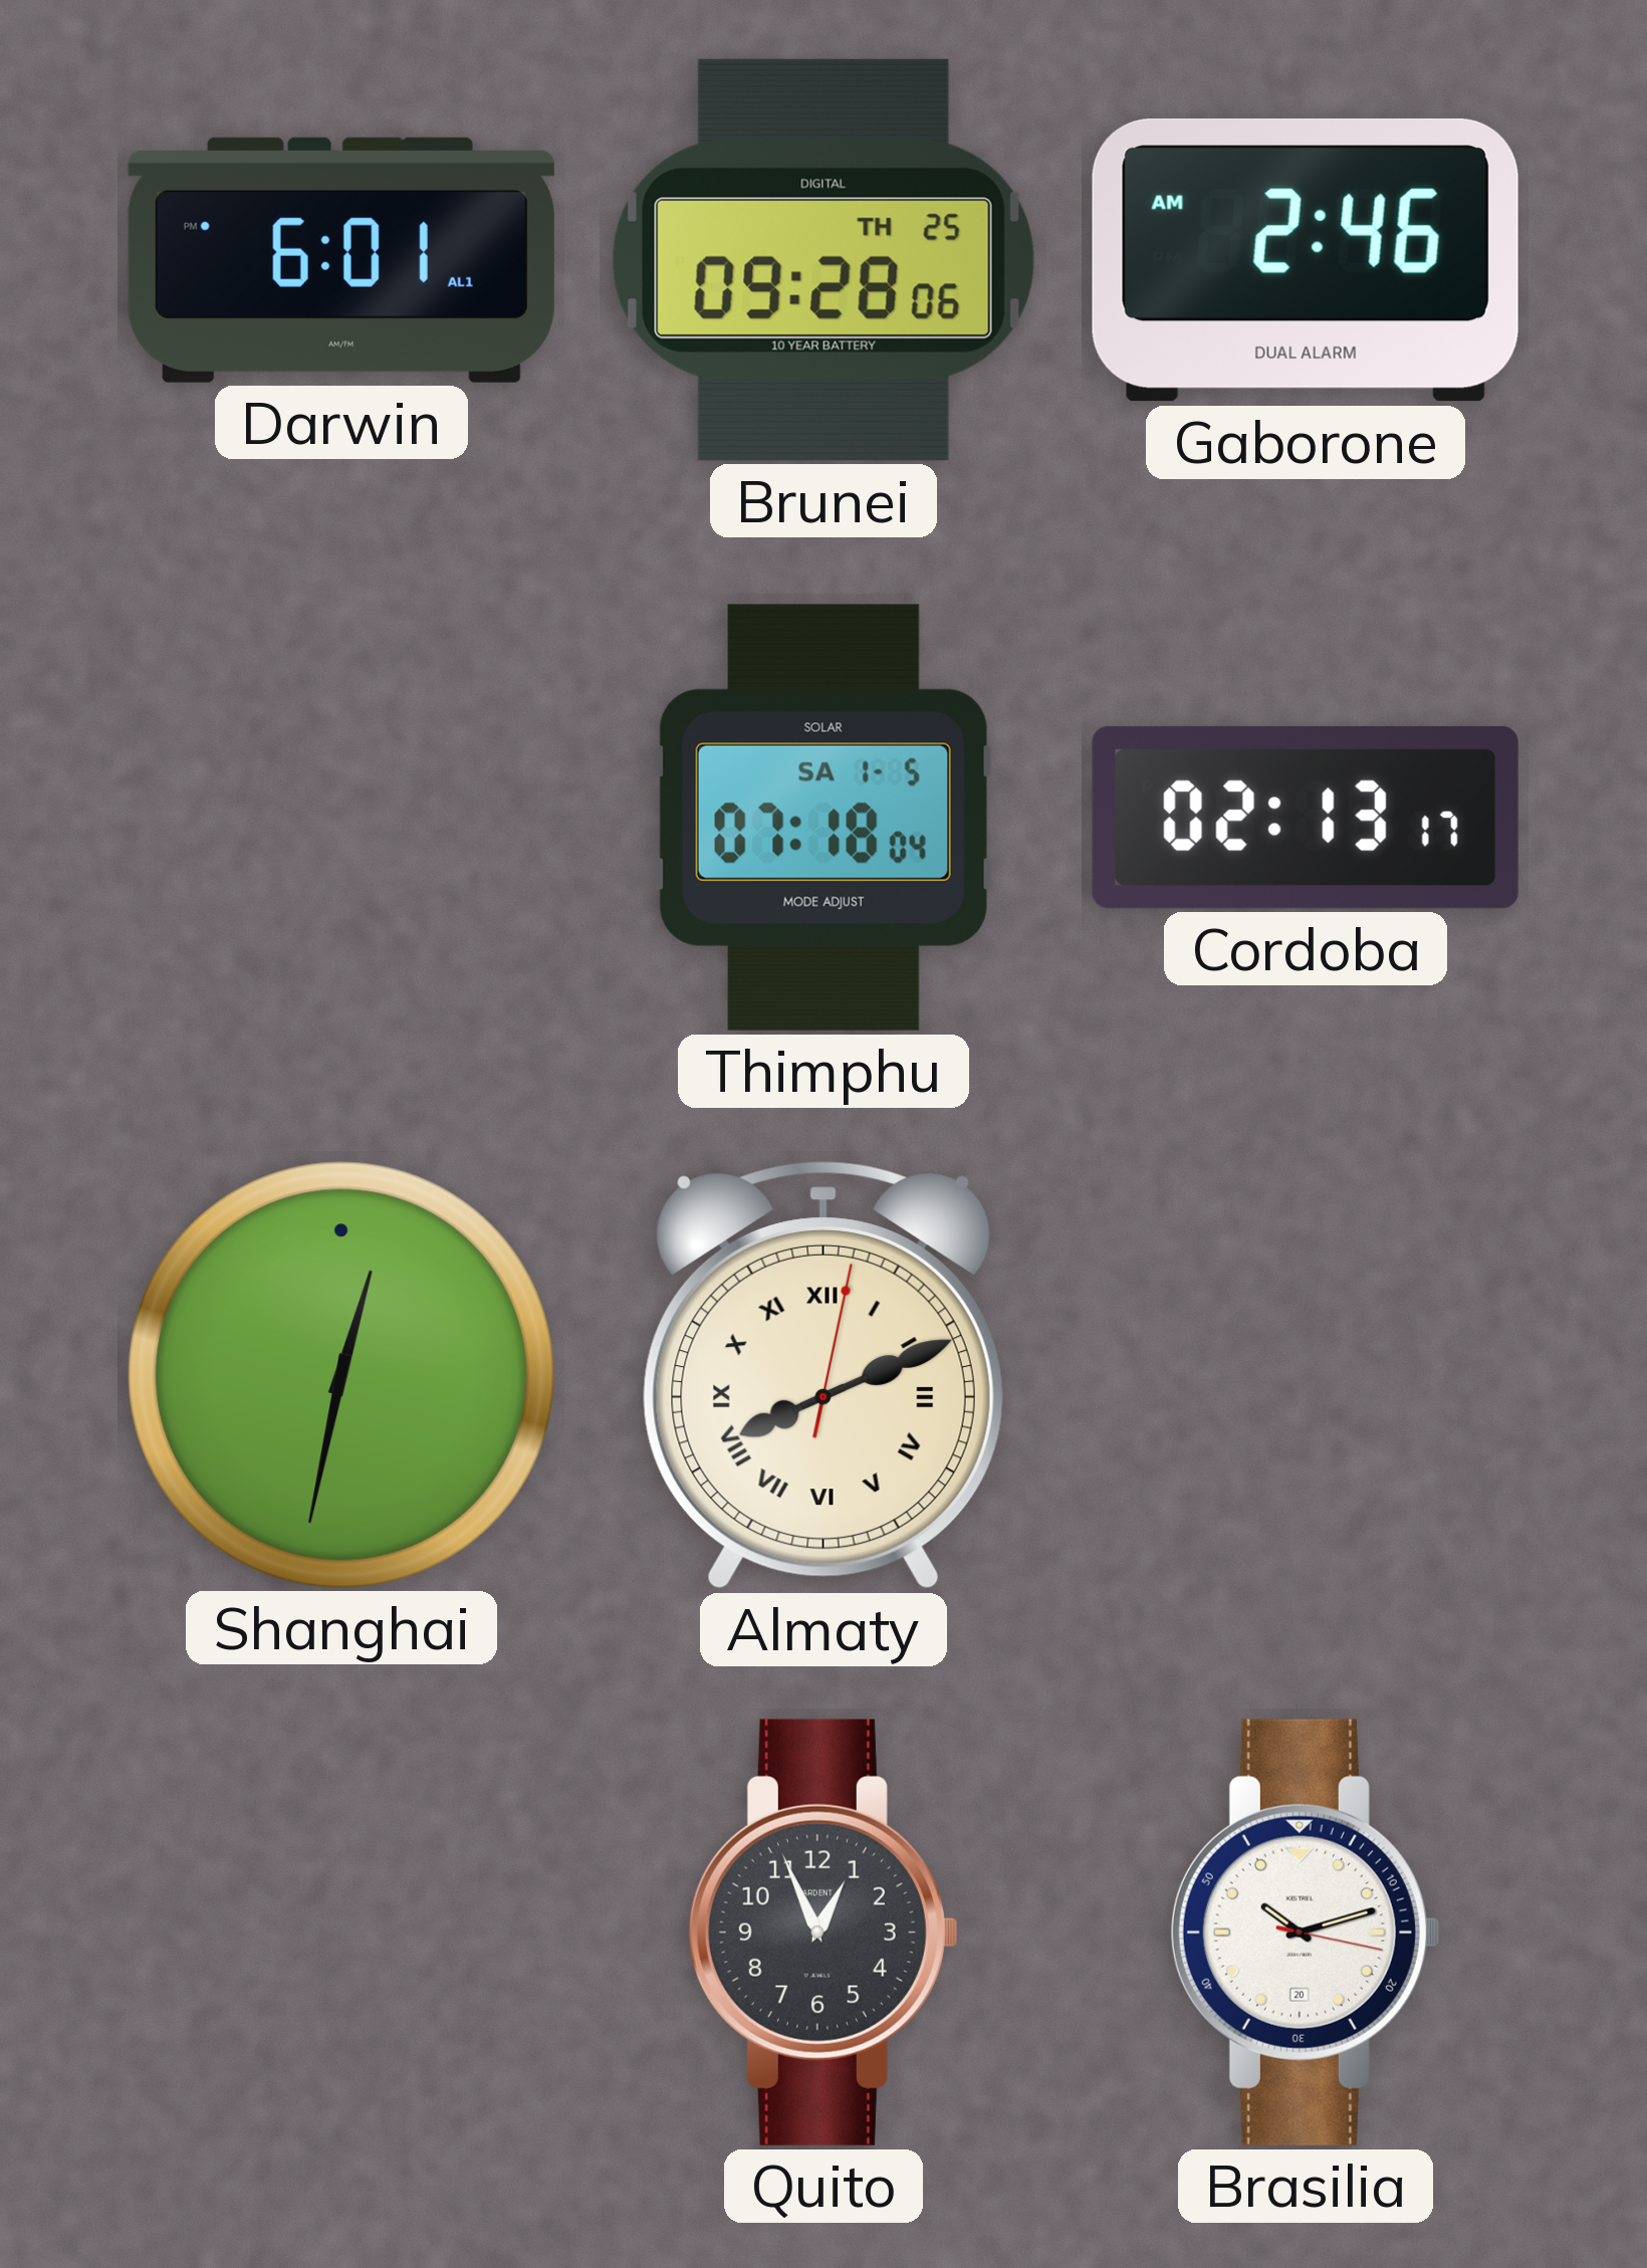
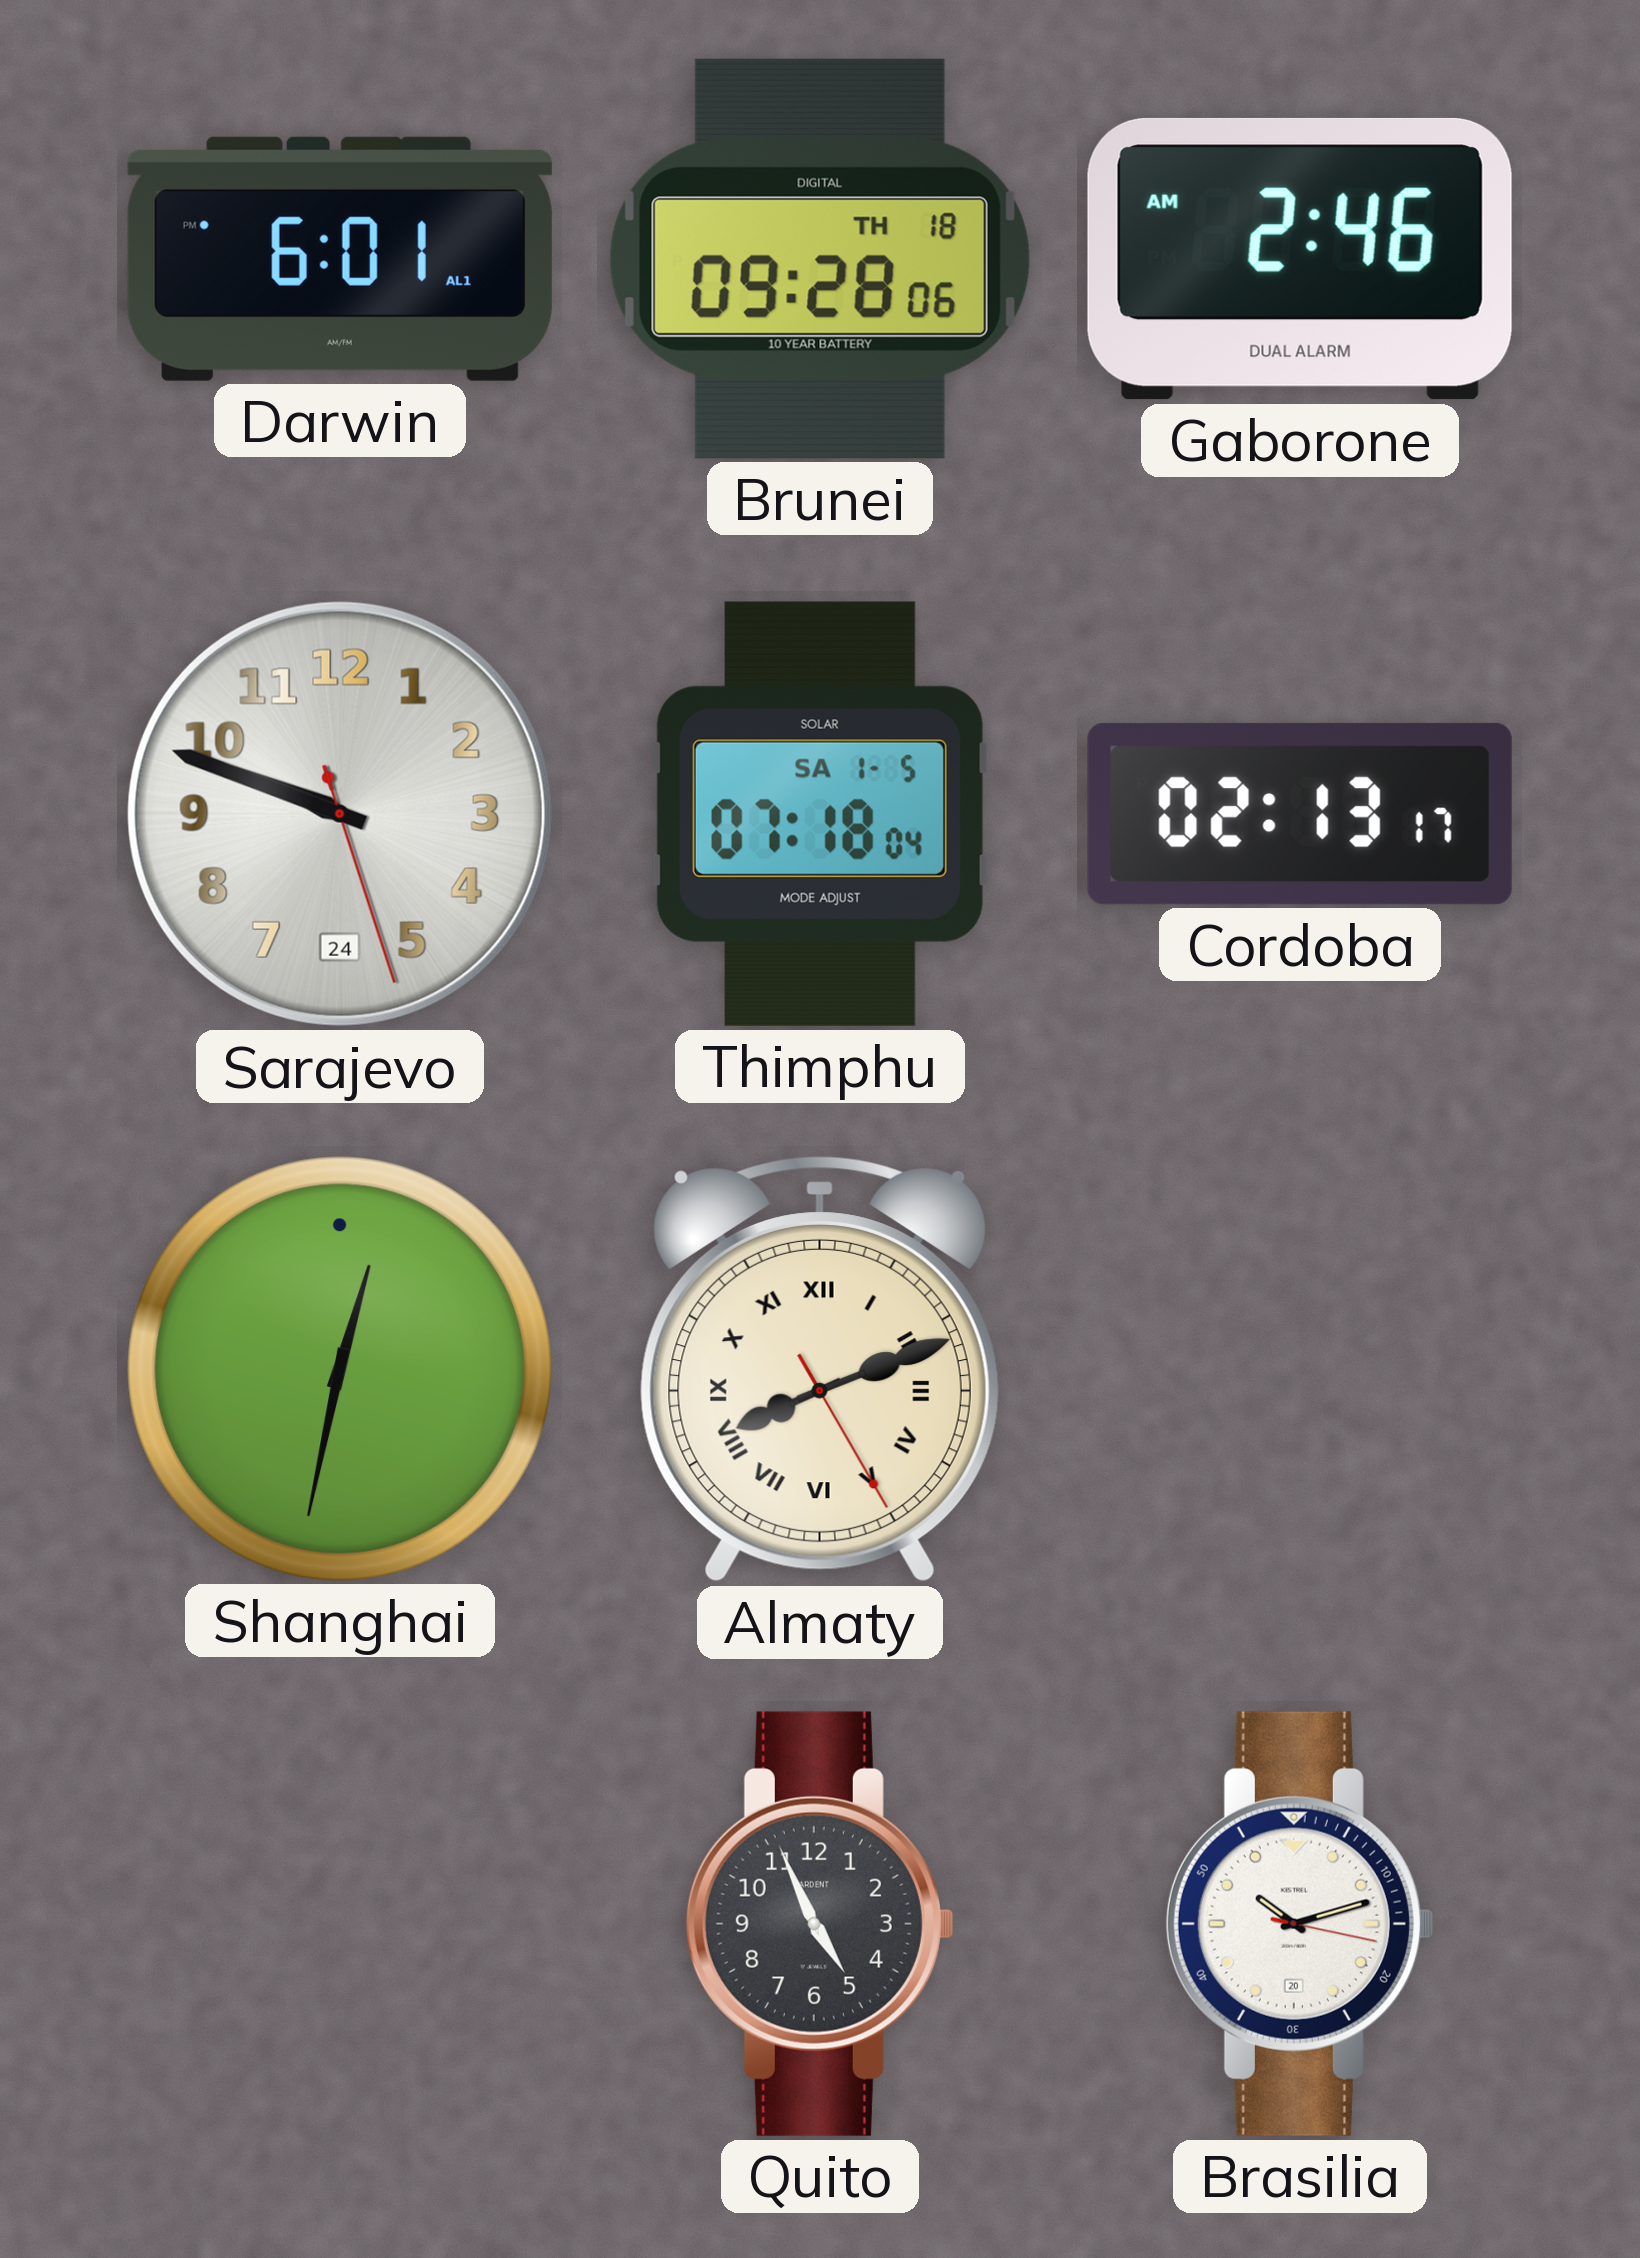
Brunei date: TH 25 -> TH 18 (820, 259)
Sarajevo: none -> 9:48 (340, 814)
Almaty: 8:11:02 -> 8:11:25 (820, 1369)
Quito: 12:56 -> 4:56 (820, 1924)
